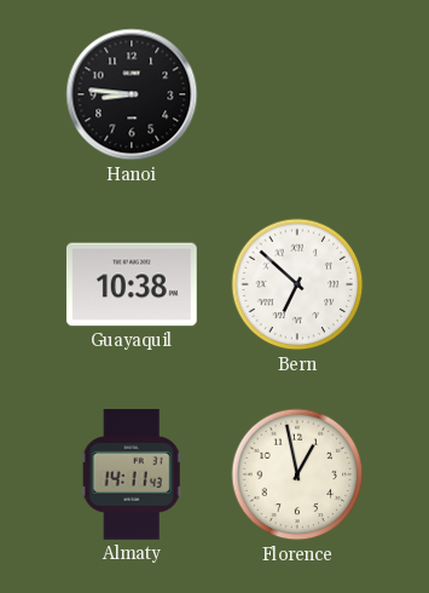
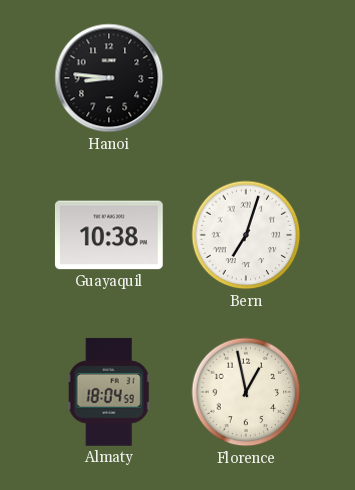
Bern: 6:52 -> 7:03 (246, 235)
Almaty: 14:11 -> 18:04 (109, 392)
